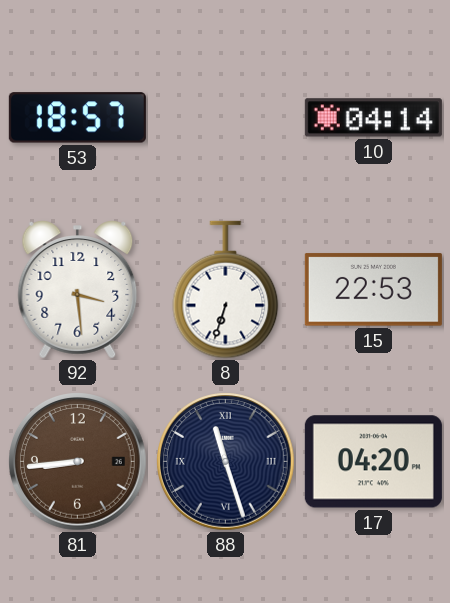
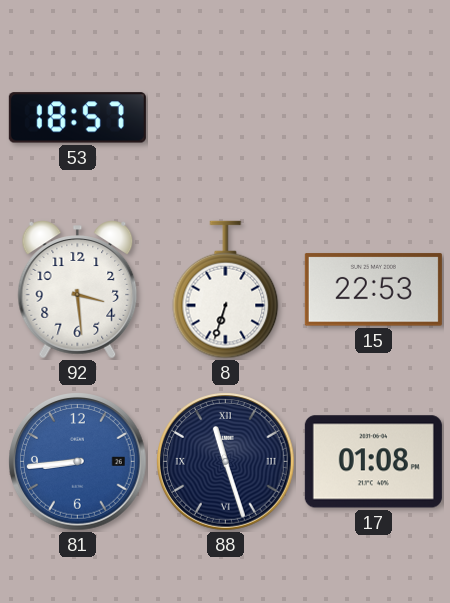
10: 04:14 -> none (373, 118)
81 dial: brown -> blue (78, 462)
17: 04:20 -> 01:08 (373, 462)
